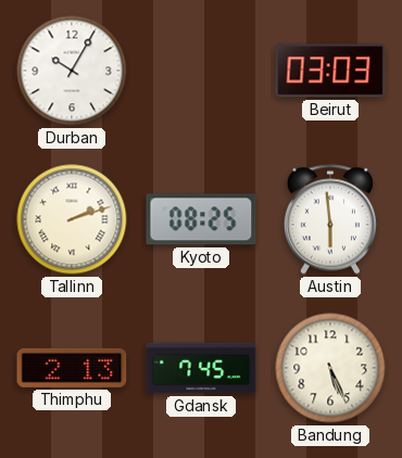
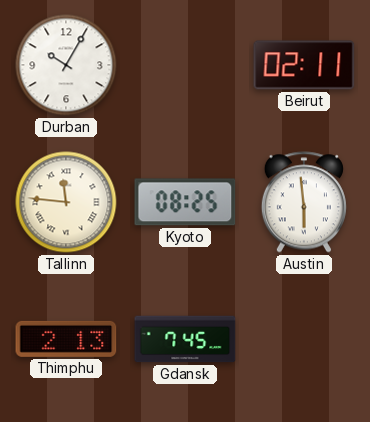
Beirut: 03:03 -> 02:11 (304, 65)
Tallinn: 2:12 -> 11:46 (66, 202)
Bandung: 5:26 -> none (330, 368)
